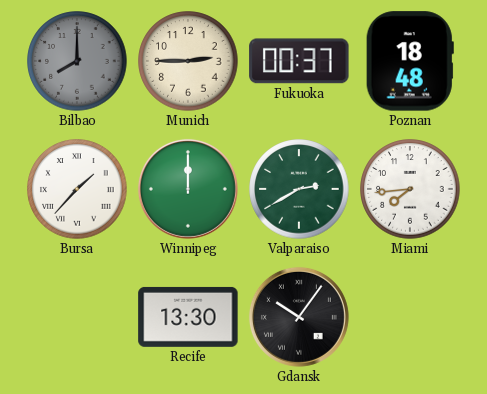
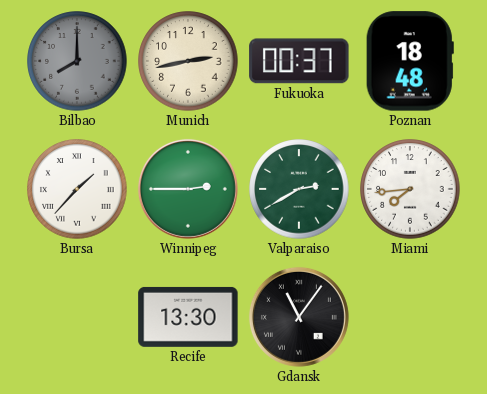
Munich: 2:45 -> 2:43 (188, 61)
Winnipeg: 12:00 -> 2:45 (188, 189)
Gdansk: 10:06 -> 11:06 (299, 317)
